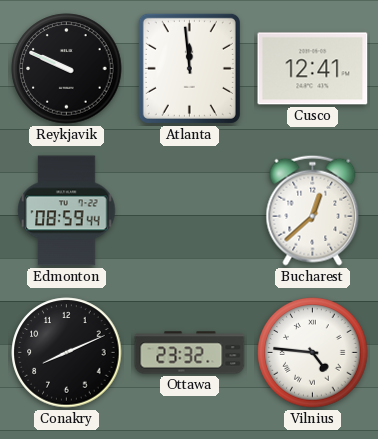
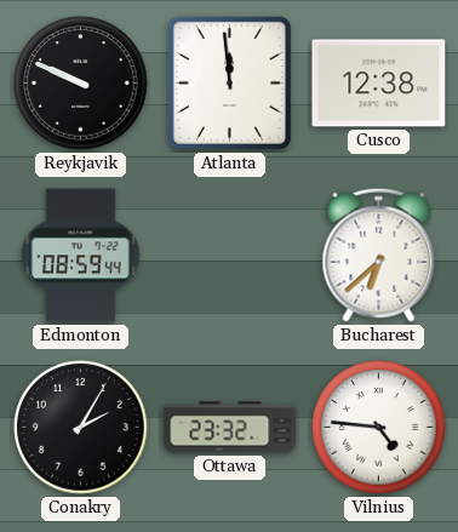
Cusco: 12:41 -> 12:38 (379, 84)
Bucharest: 12:38 -> 6:38 (379, 254)
Conakry: 8:11 -> 2:05 (81, 428)
